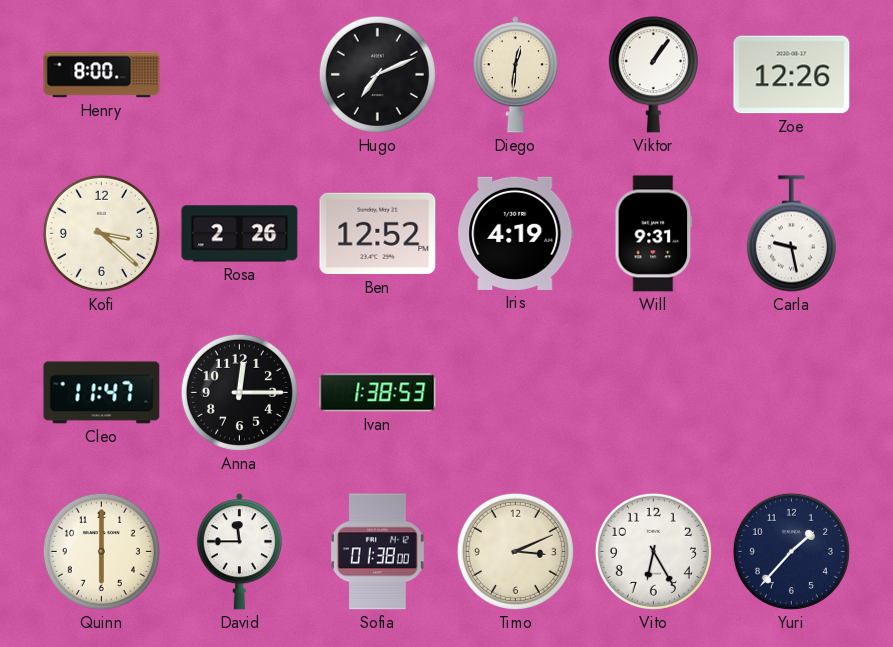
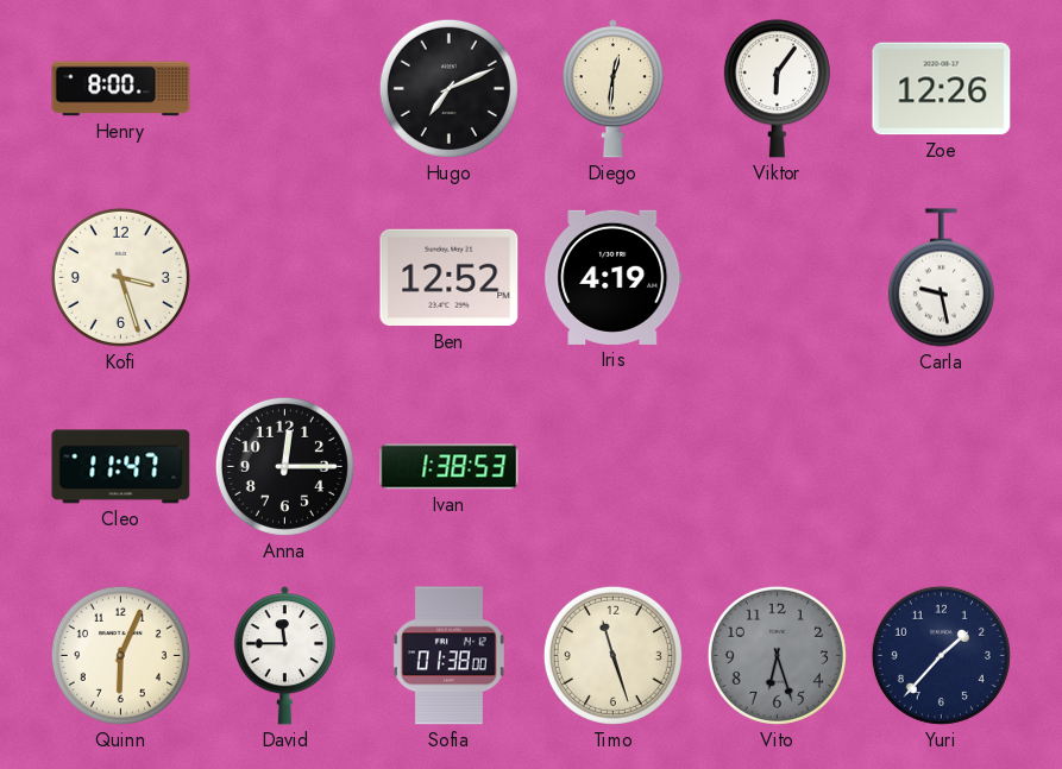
Viktor: 1:06 -> 6:06 (777, 89)
Kofi: 3:22 -> 3:27 (120, 277)
Rosa: 2:26 -> none (240, 234)
Will: 9:31 -> none (654, 234)
Quinn: 6:00 -> 6:04 (120, 655)
Timo: 3:11 -> 11:27 (612, 655)
Vito: 6:25 -> 6:27 (777, 655)
Vito dial: white -> grey (777, 655)
